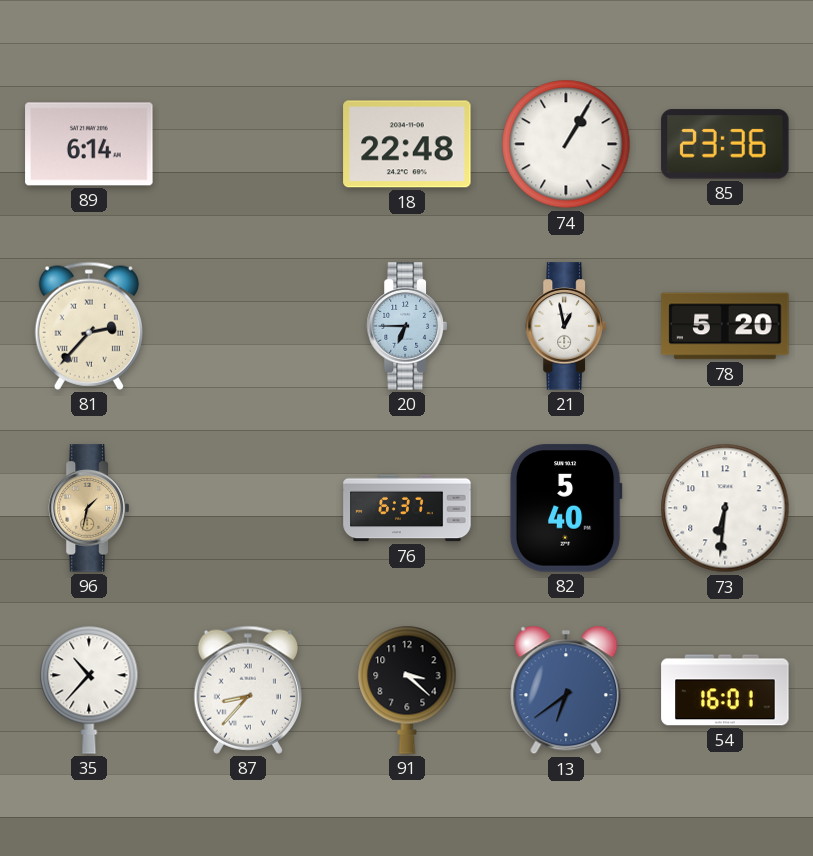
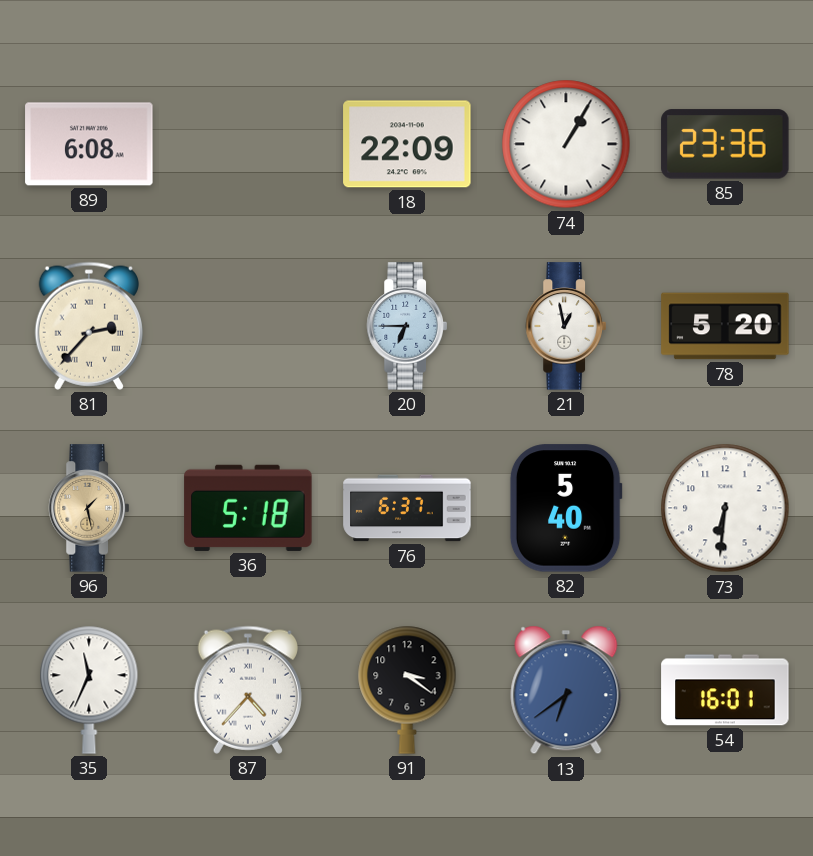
89: 6:14 -> 6:08 (89, 144)
18: 22:48 -> 22:09 (407, 144)
96: 1:32 -> 1:28 (89, 508)
36: none -> 5:18 (248, 508)
35: 10:37 -> 11:34 (89, 690)
87: 8:37 -> 4:37 (248, 690)
91: 3:22 -> 3:21 (407, 690)
